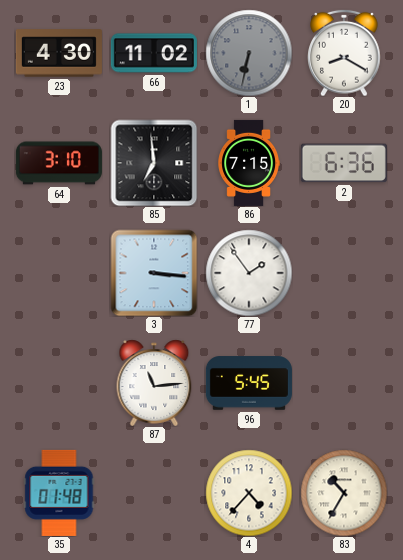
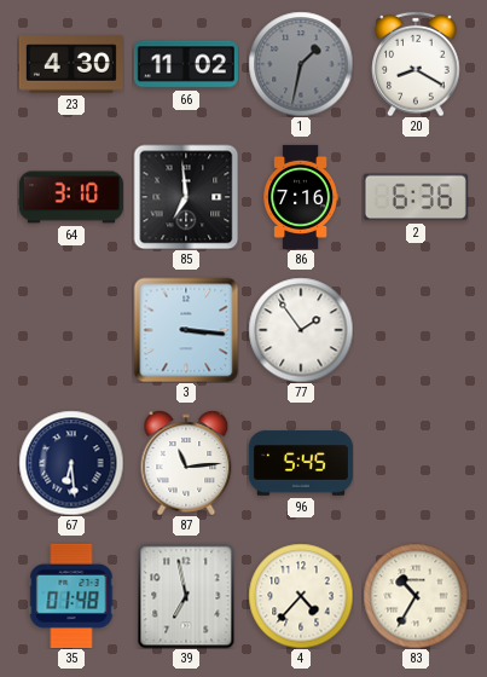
1: 6:32 -> 1:32 (301, 64)
86: 7:15 -> 7:16 (300, 197)
67: none -> 6:29 (71, 463)
39: none -> 6:58 (186, 596)
